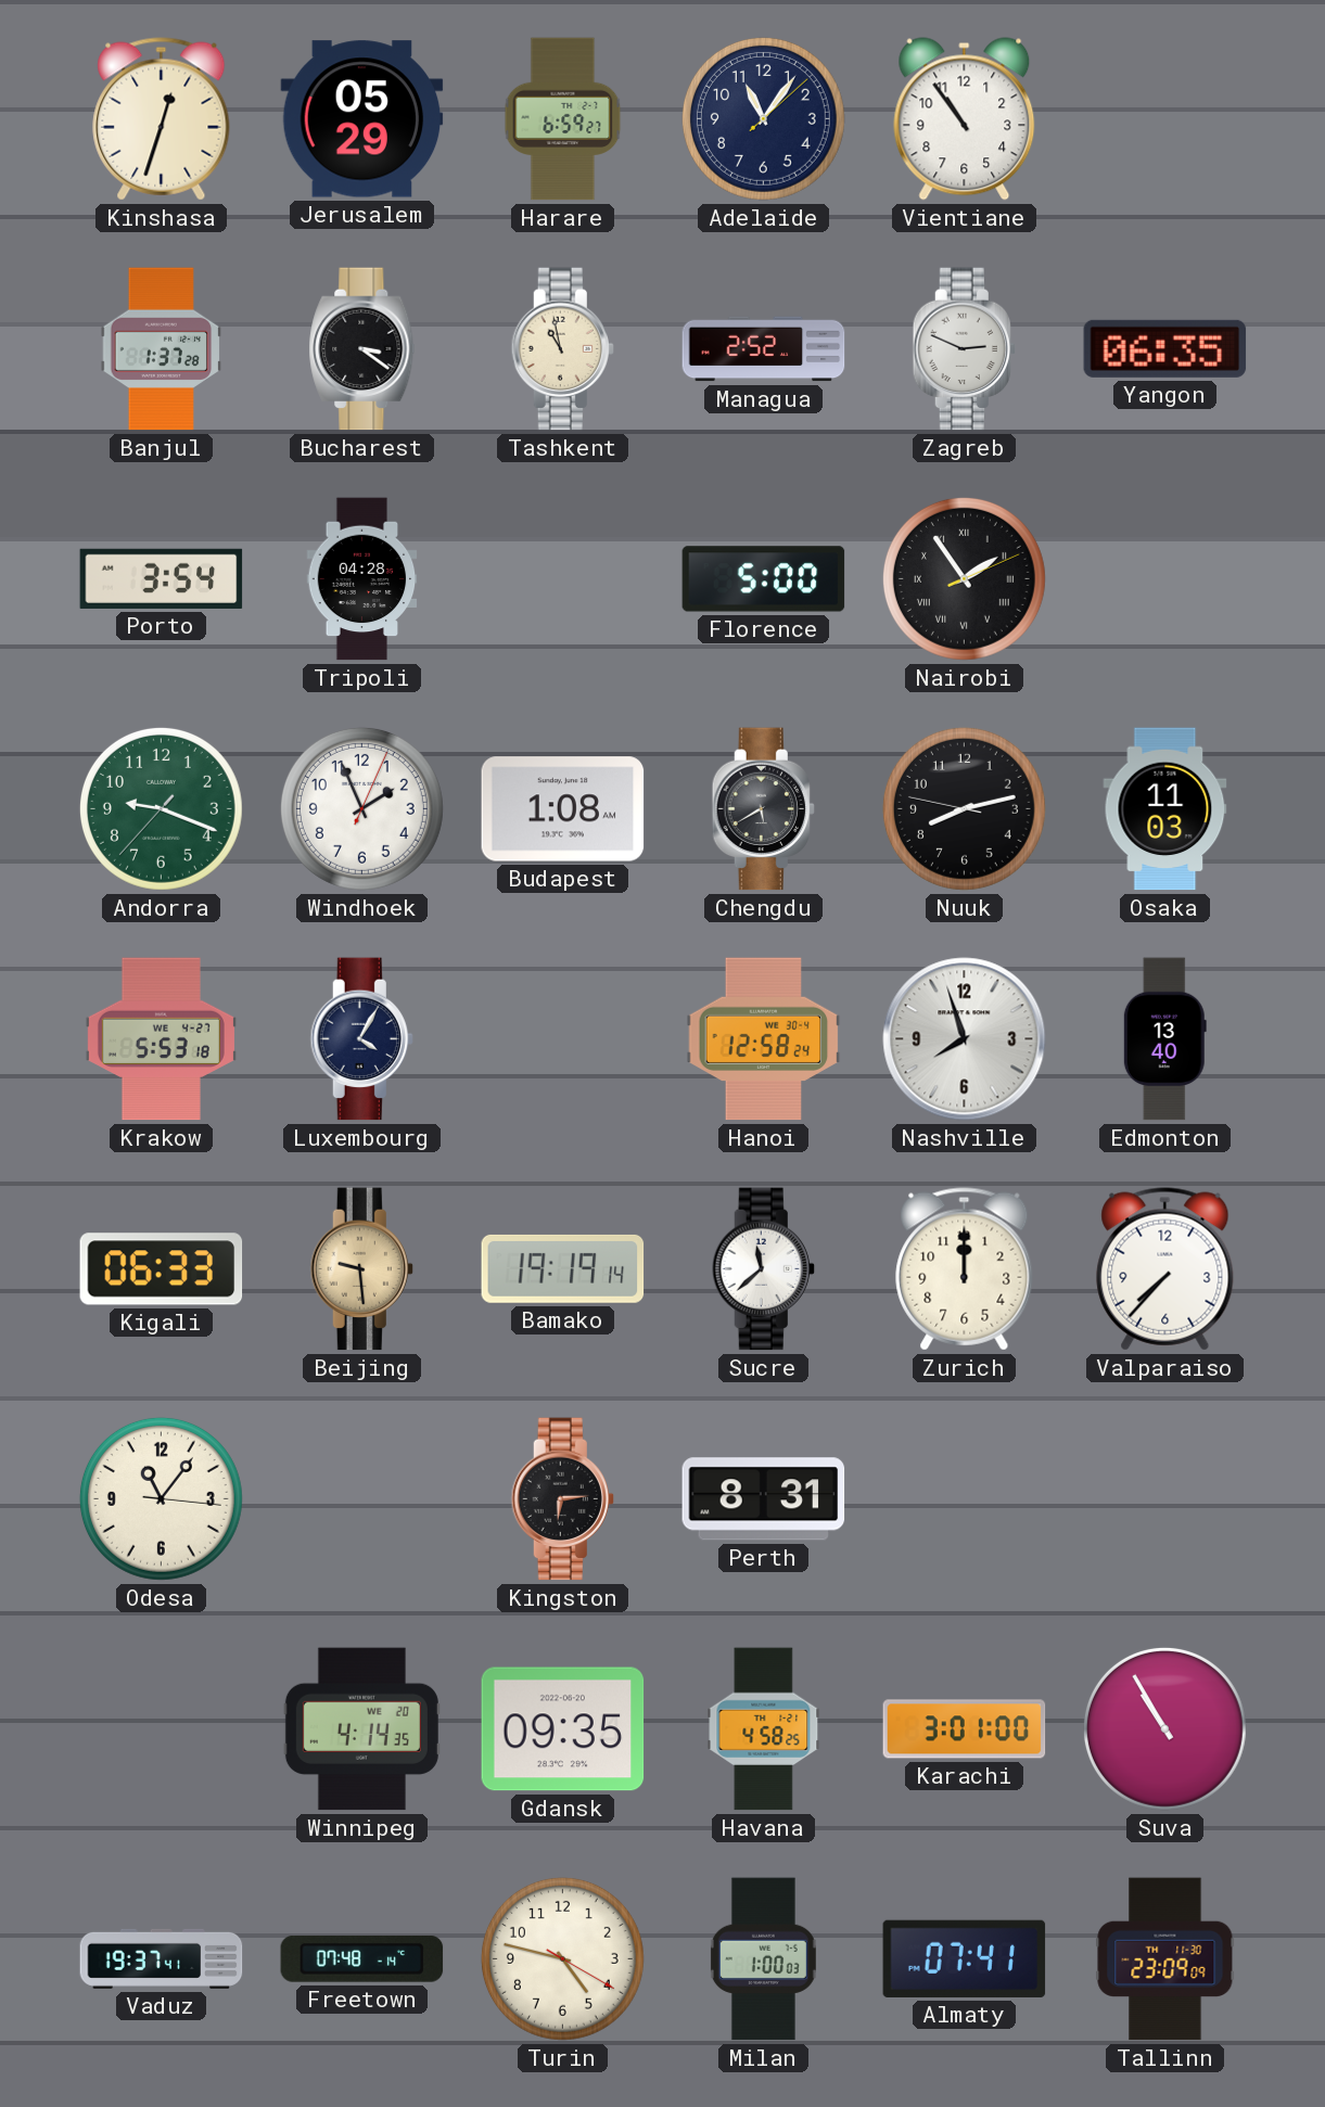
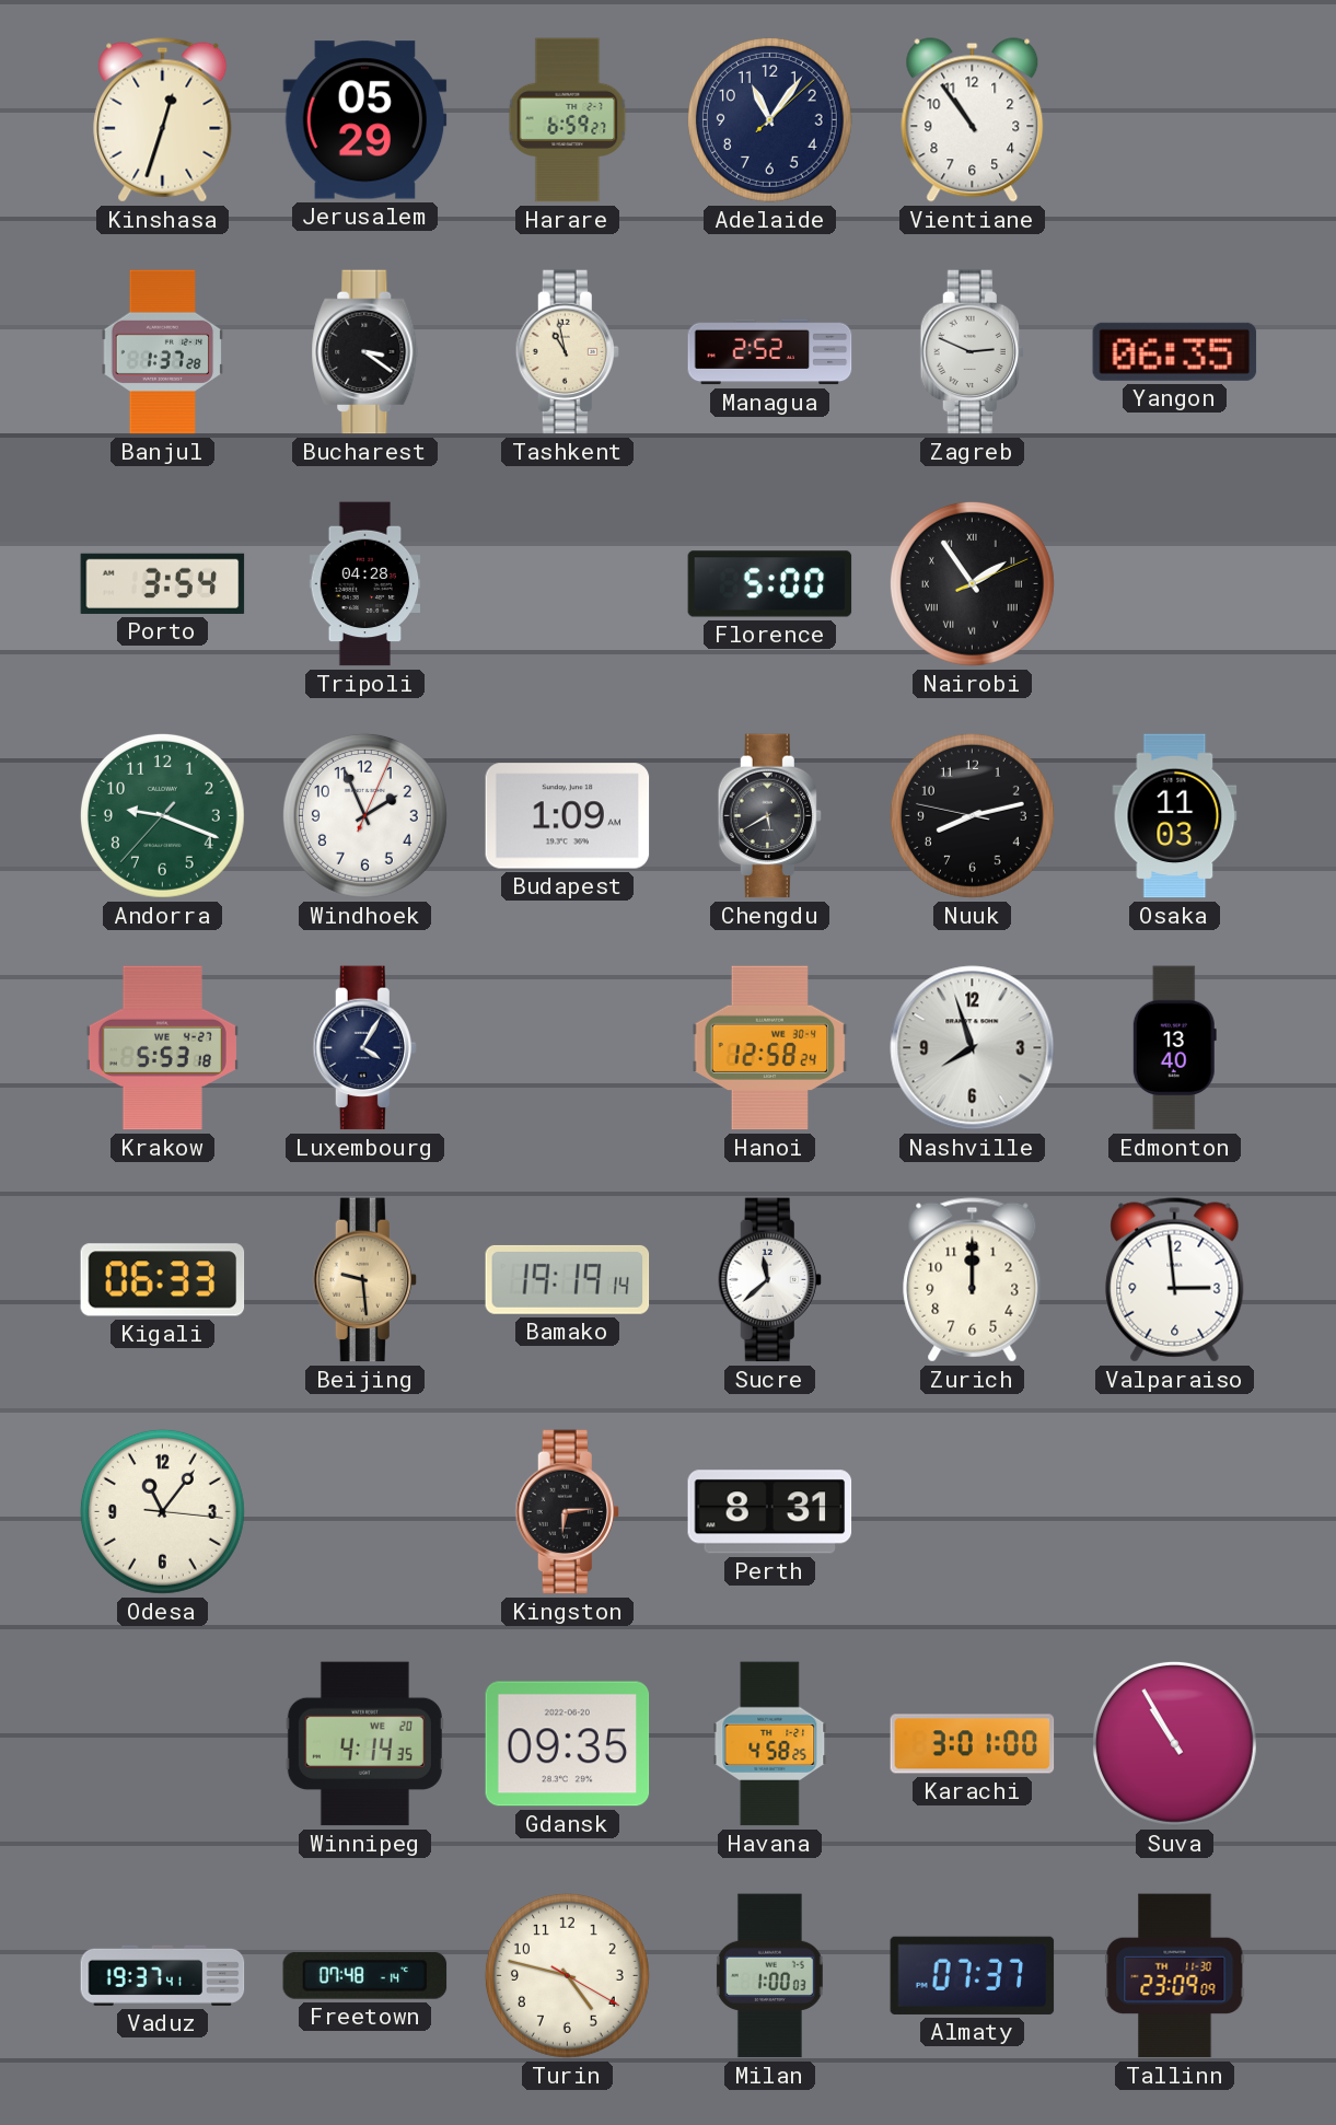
Budapest: 1:08 -> 1:09 (568, 816)
Valparaiso: 7:37 -> 2:59 (1175, 1280)
Almaty: 07:41 -> 07:37 (973, 1975)
